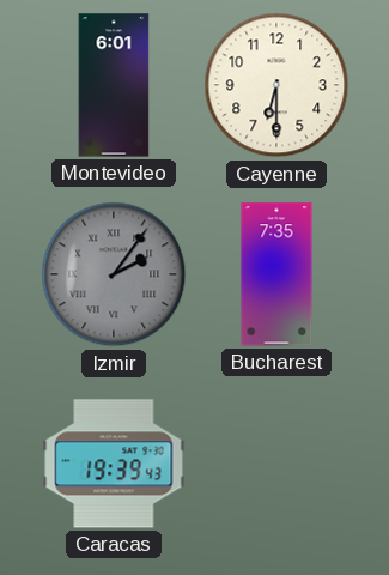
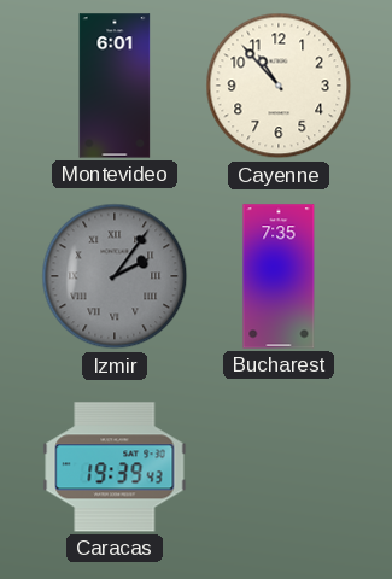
Cayenne: 6:30 -> 10:53 (279, 86)
